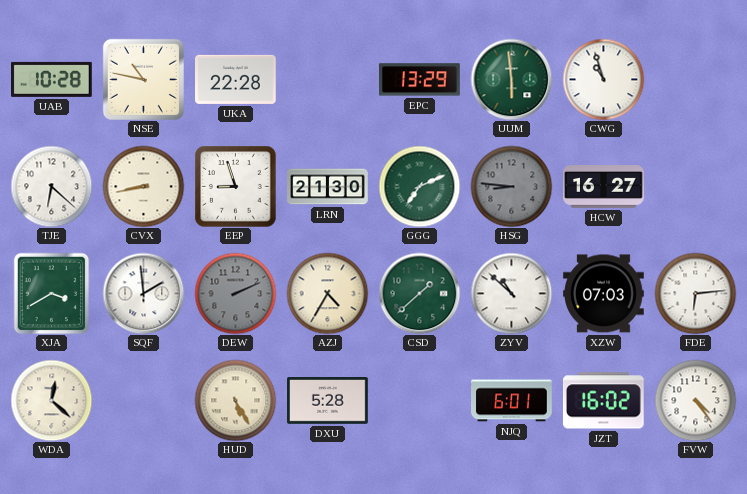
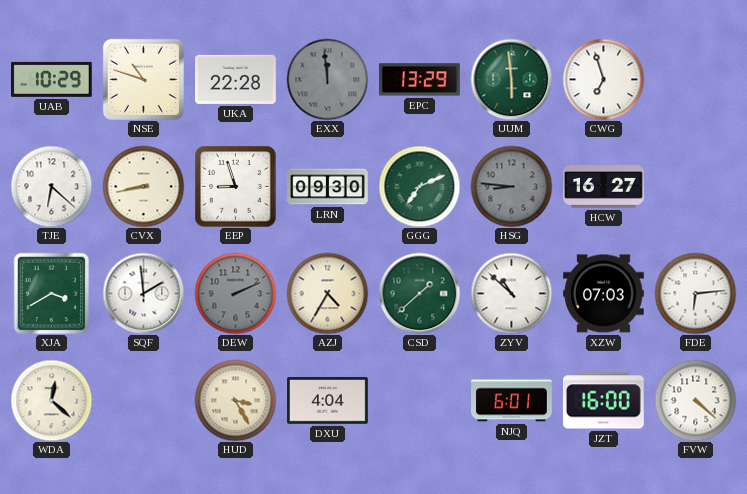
UAB: 10:28 -> 10:29 (52, 79)
NSE: 10:47 -> 10:48 (143, 79)
EXX: none -> 11:59 (327, 79)
CWG: 10:57 -> 6:57 (603, 79)
LRN: 21:30 -> 09:30 (328, 187)
HUD: 5:25 -> 3:25 (235, 400)
DXU: 5:28 -> 4:04 (328, 401)
JZT: 16:02 -> 16:00 (603, 401)
FVW: 4:24 -> 4:22 (695, 400)
